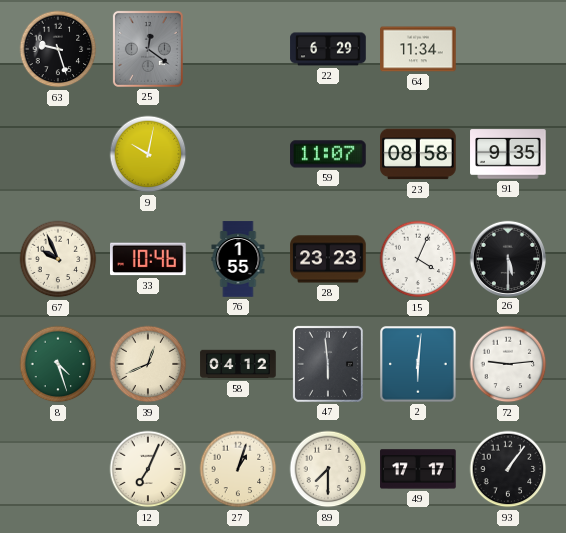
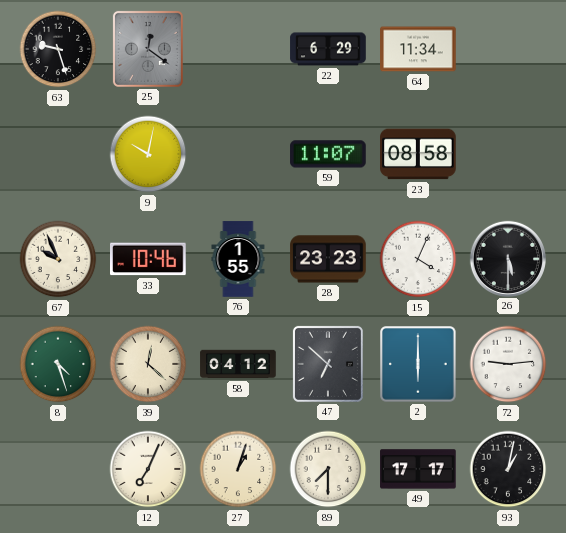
91: 9:35 -> none (508, 154)
39: 12:41 -> 12:22 (148, 364)
47: 5:59 -> 6:52 (328, 364)
2: 6:01 -> 6:00 (418, 364)
93: 1:06 -> 1:02 (508, 469)
